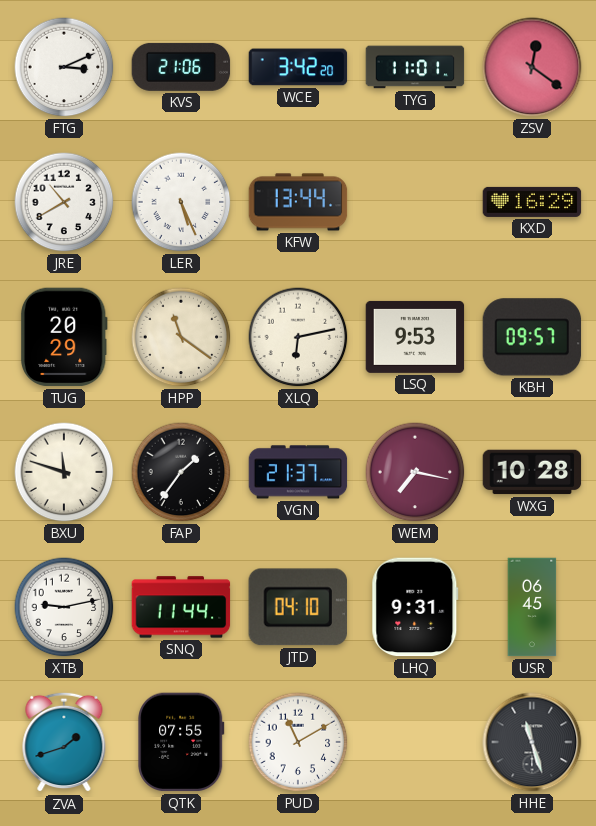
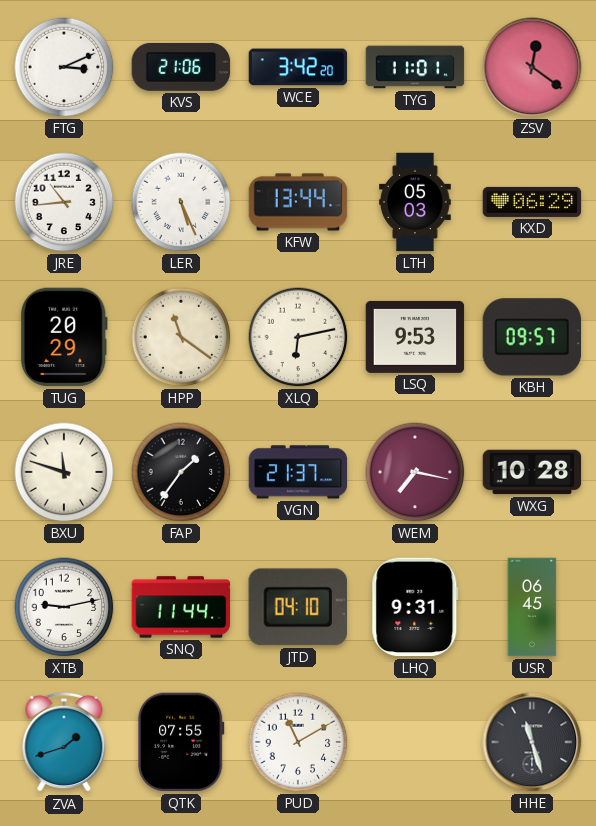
JRE: 10:40 -> 10:44 (64, 202)
LTH: none -> 05:03 (415, 202)
KXD: 16:29 -> 06:29 (532, 202)
